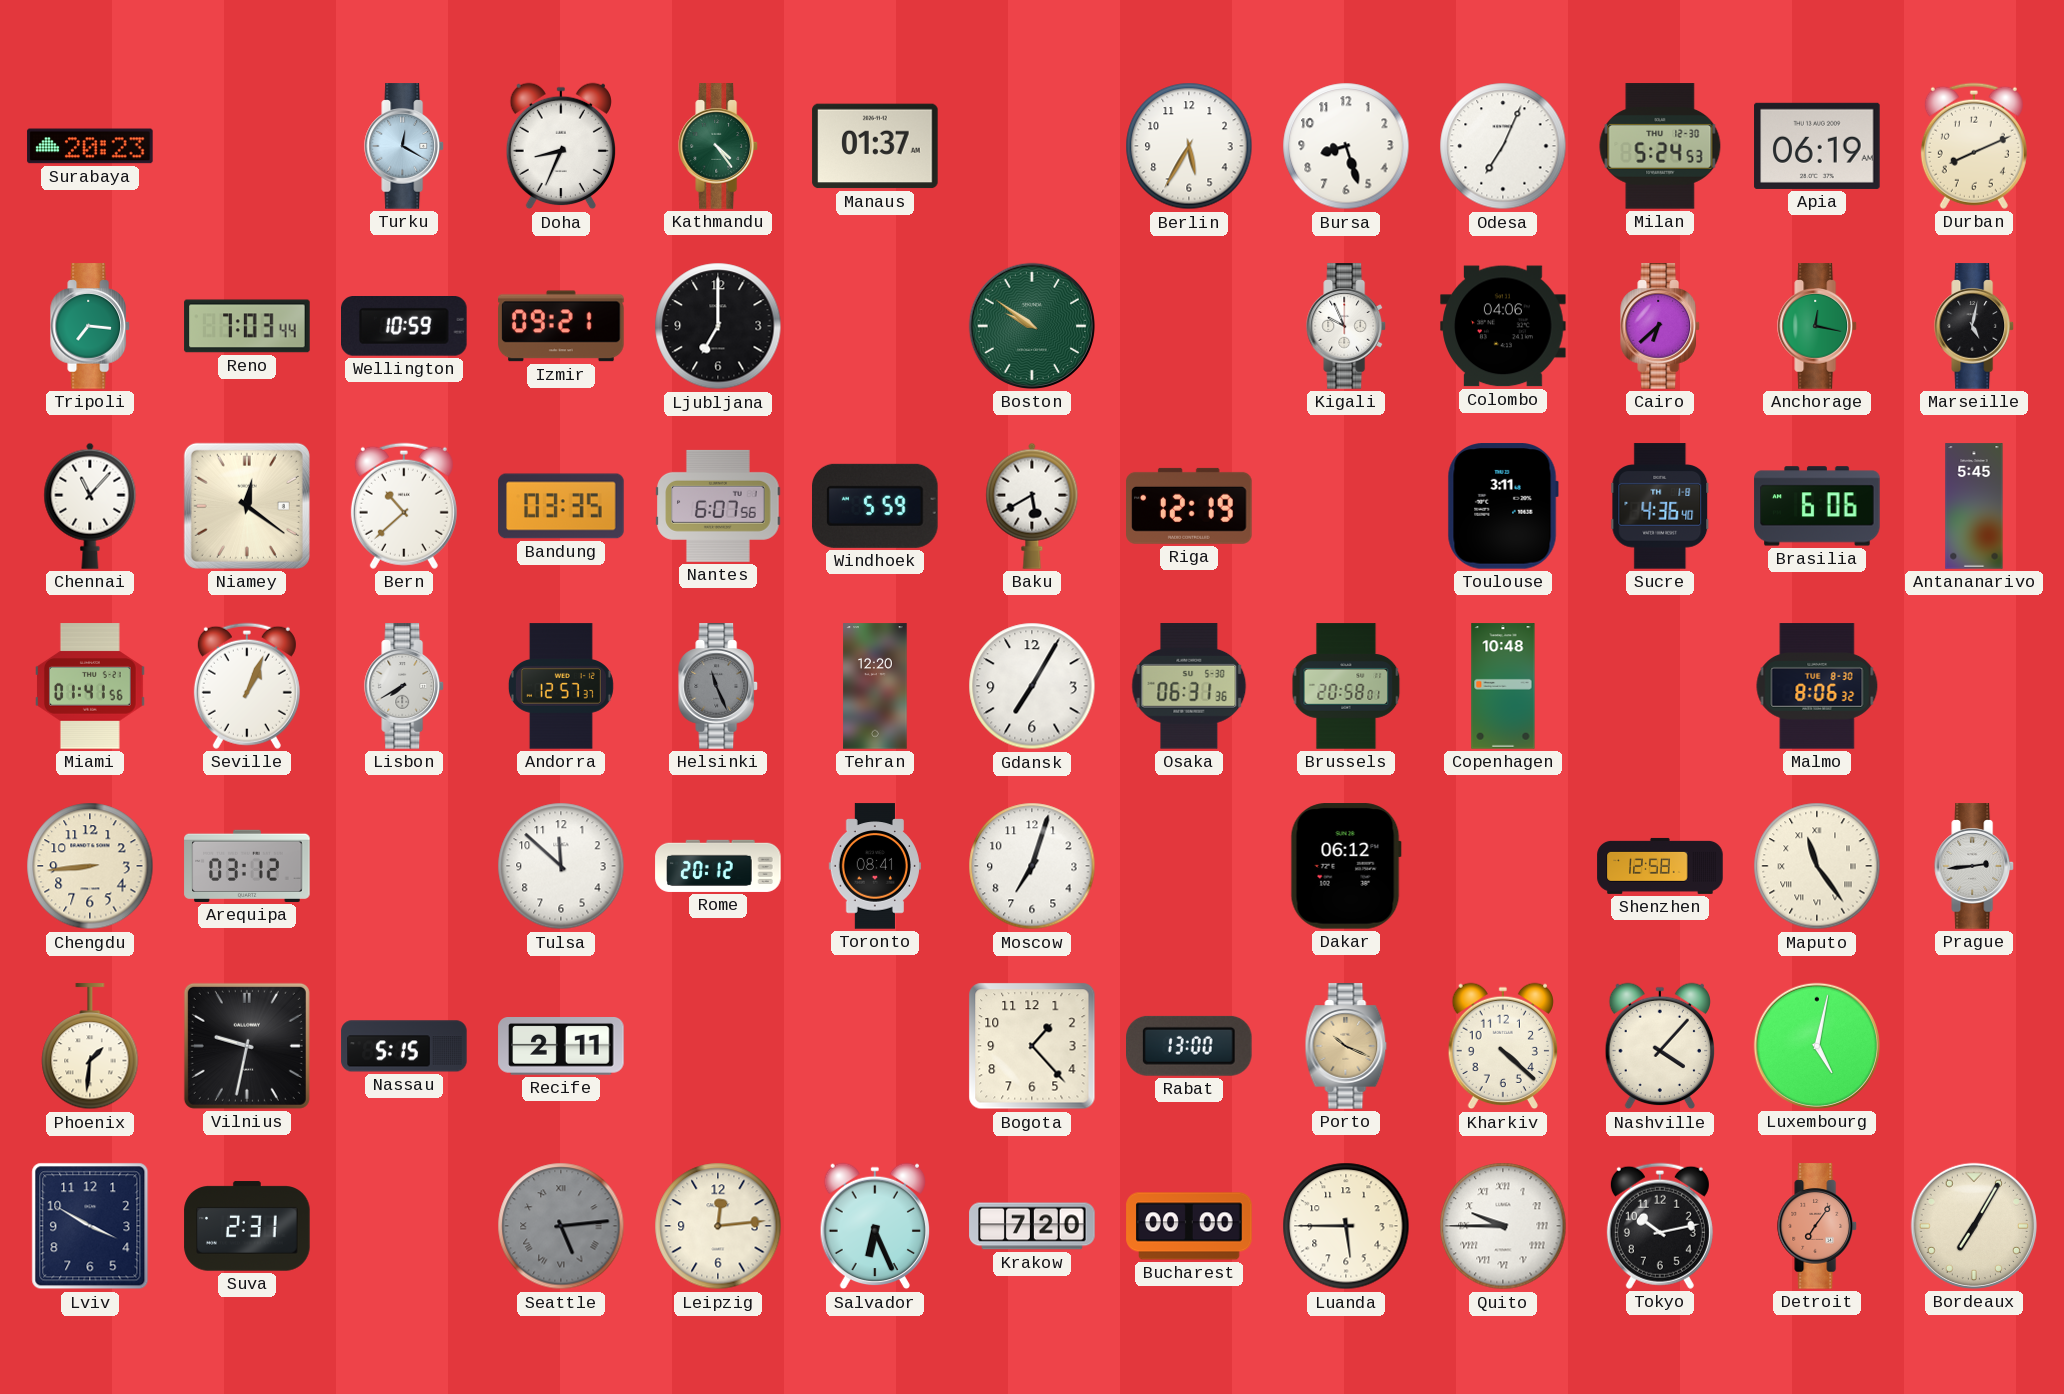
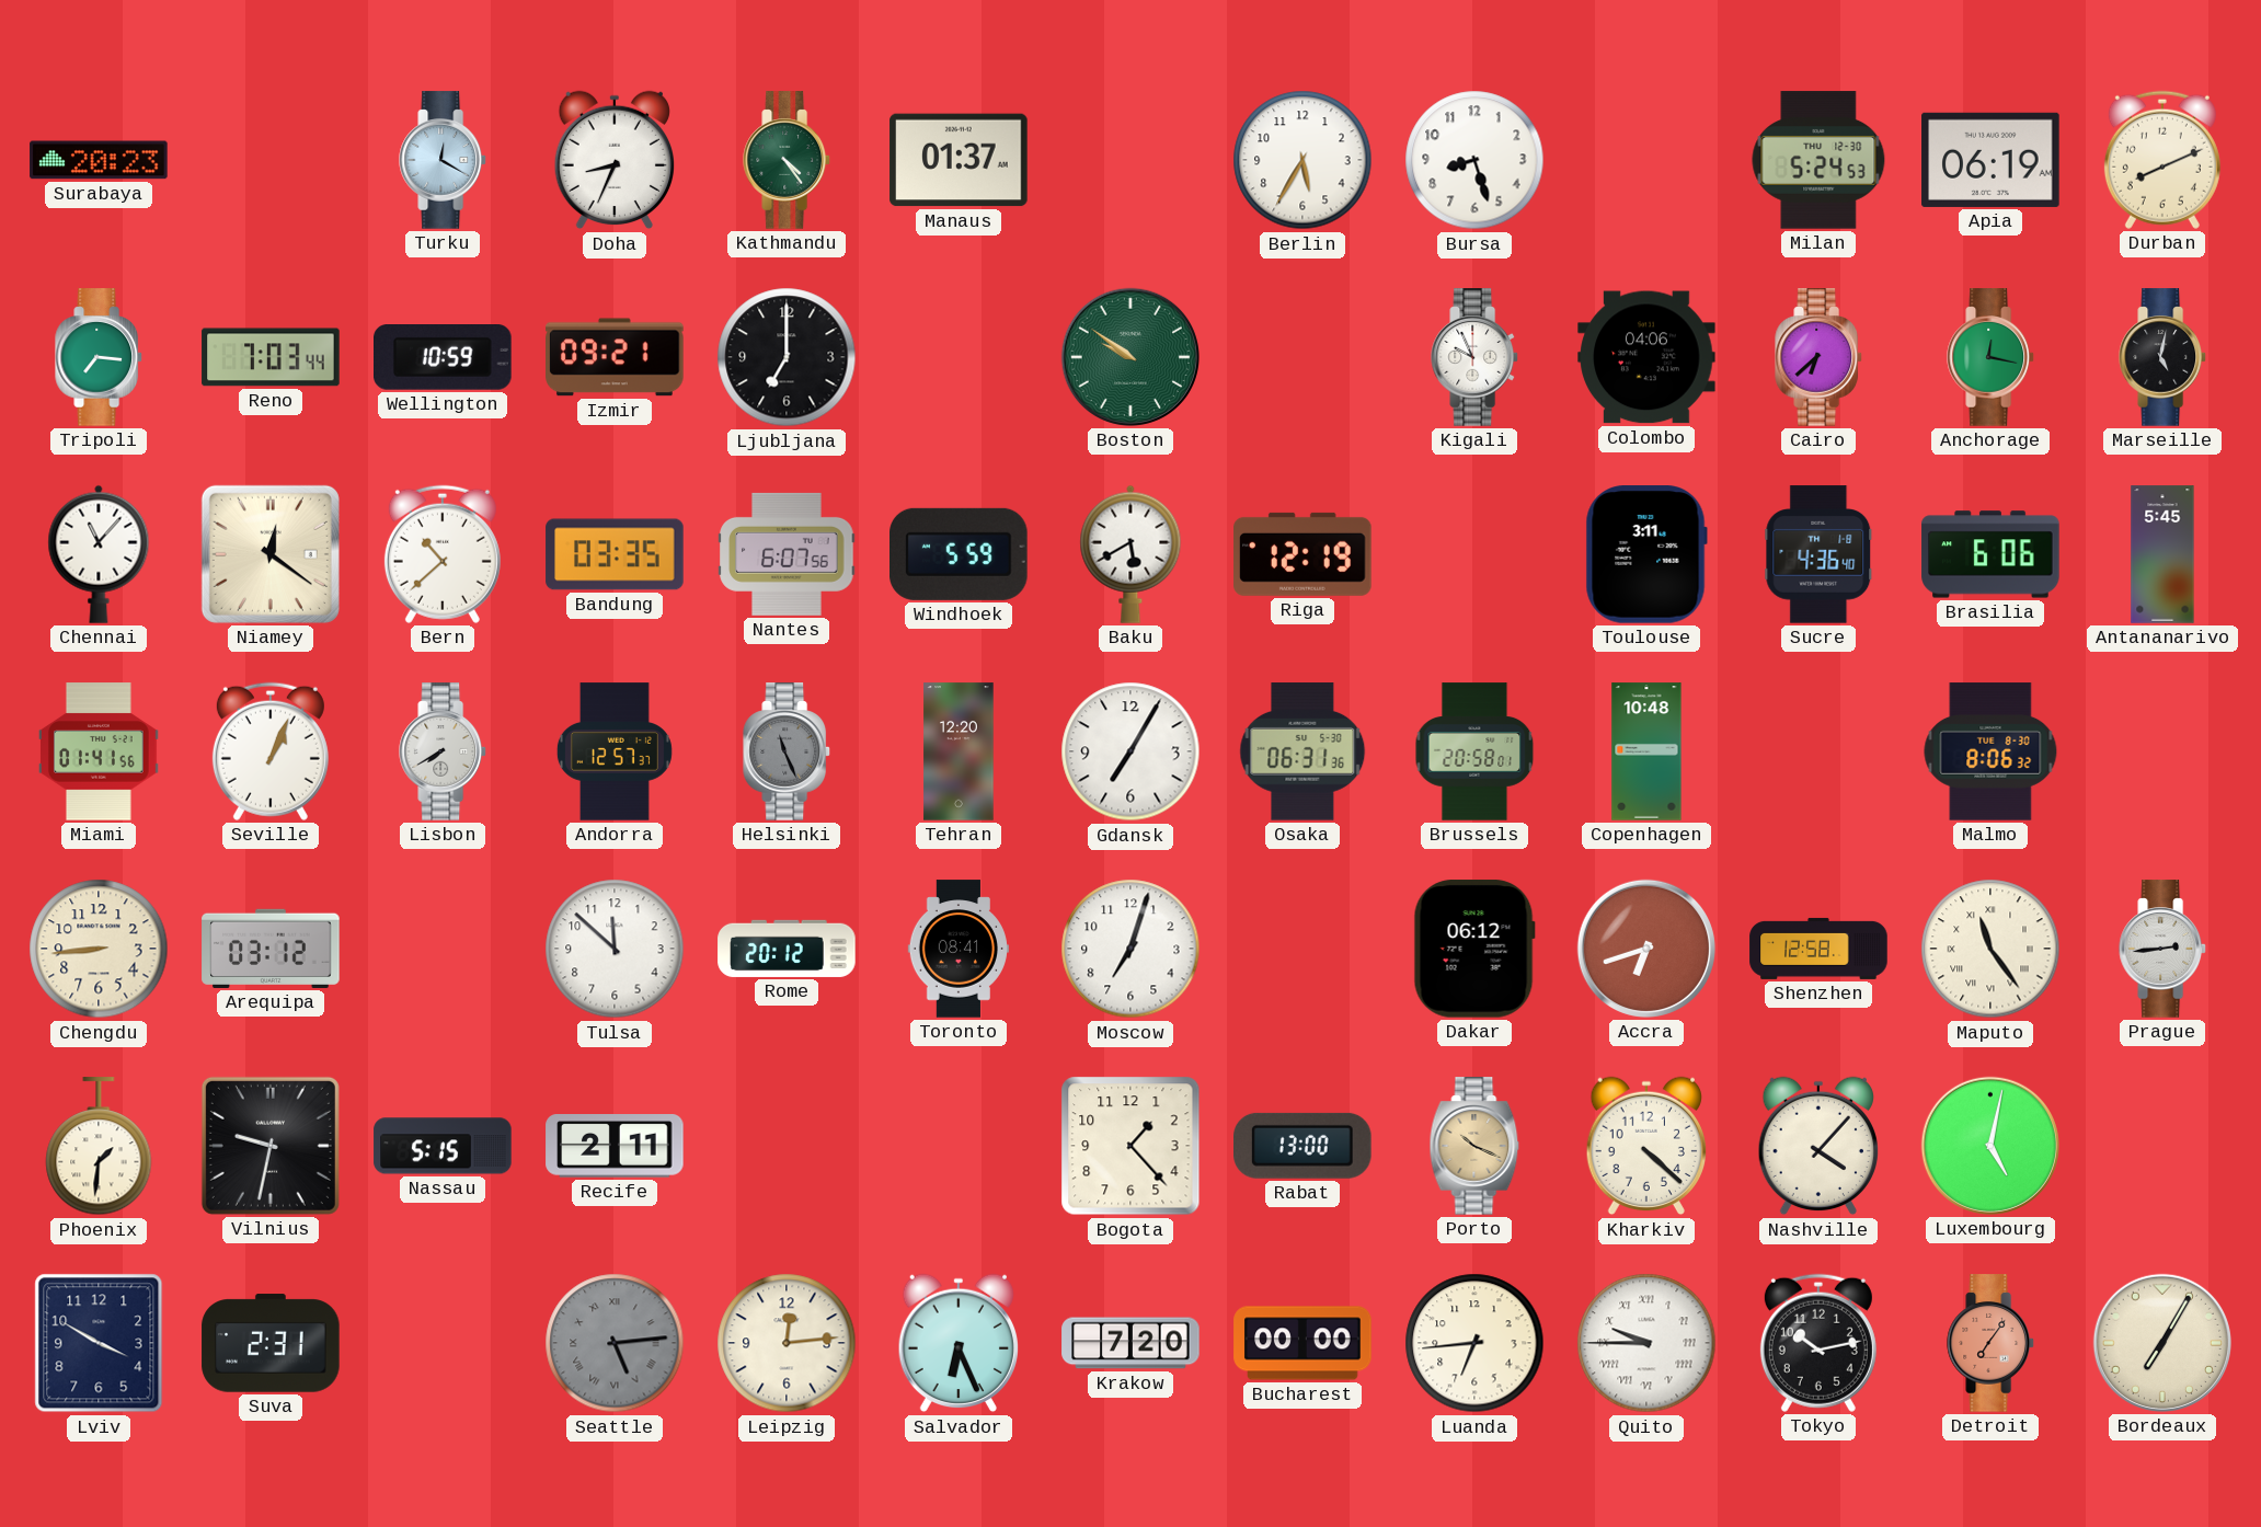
Odesa: 7:04 -> none (1503, 146)
Accra: none -> 6:42 (1646, 949)
Luanda: 5:45 -> 6:44 (1474, 1343)
